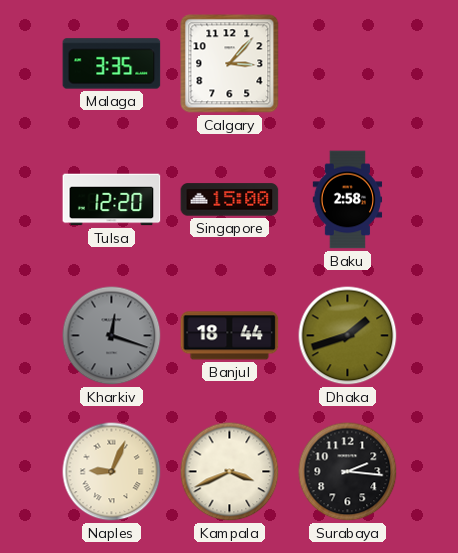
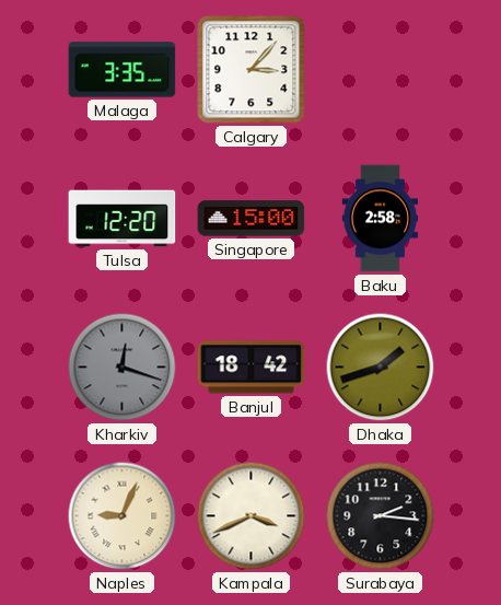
Banjul: 18:44 -> 18:42 (252, 368)
